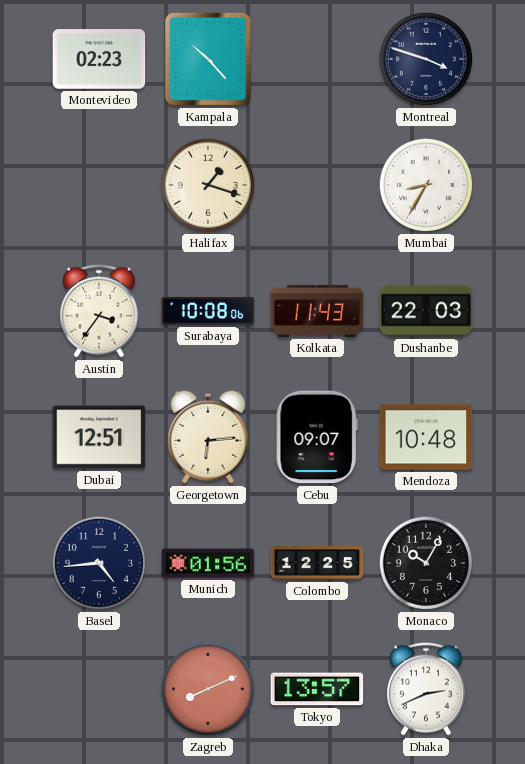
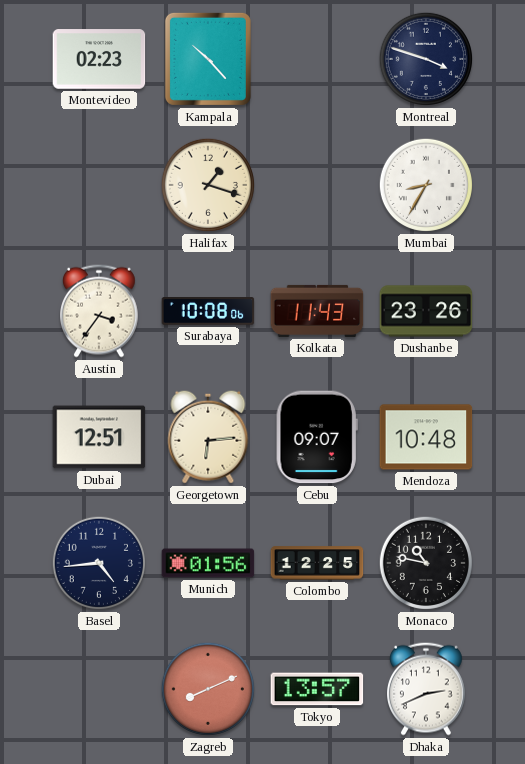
Dushanbe: 22:03 -> 23:26 (426, 311)
Monaco: 10:05 -> 10:47 (426, 563)
